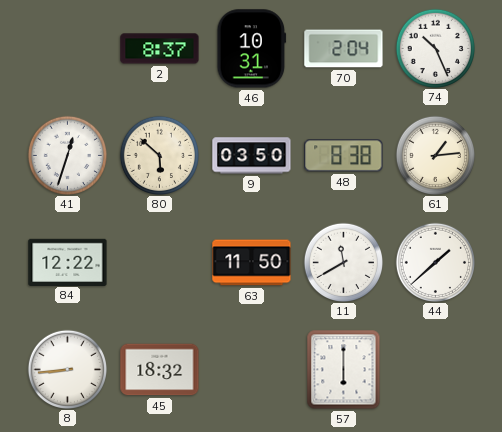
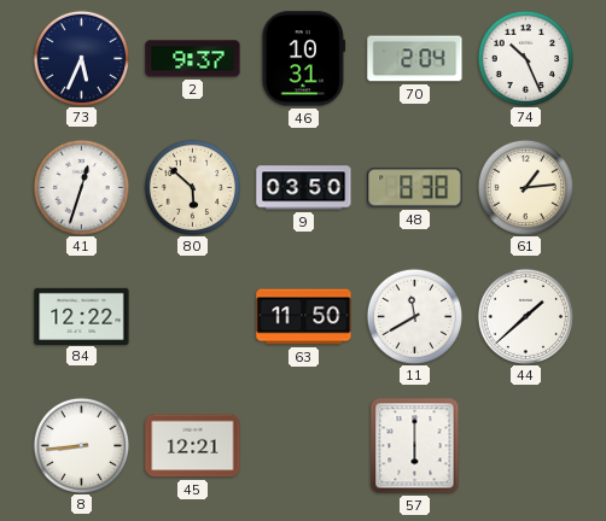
73: none -> 5:34 (81, 58)
2: 8:37 -> 9:37 (193, 59)
45: 18:32 -> 12:21 (193, 446)
